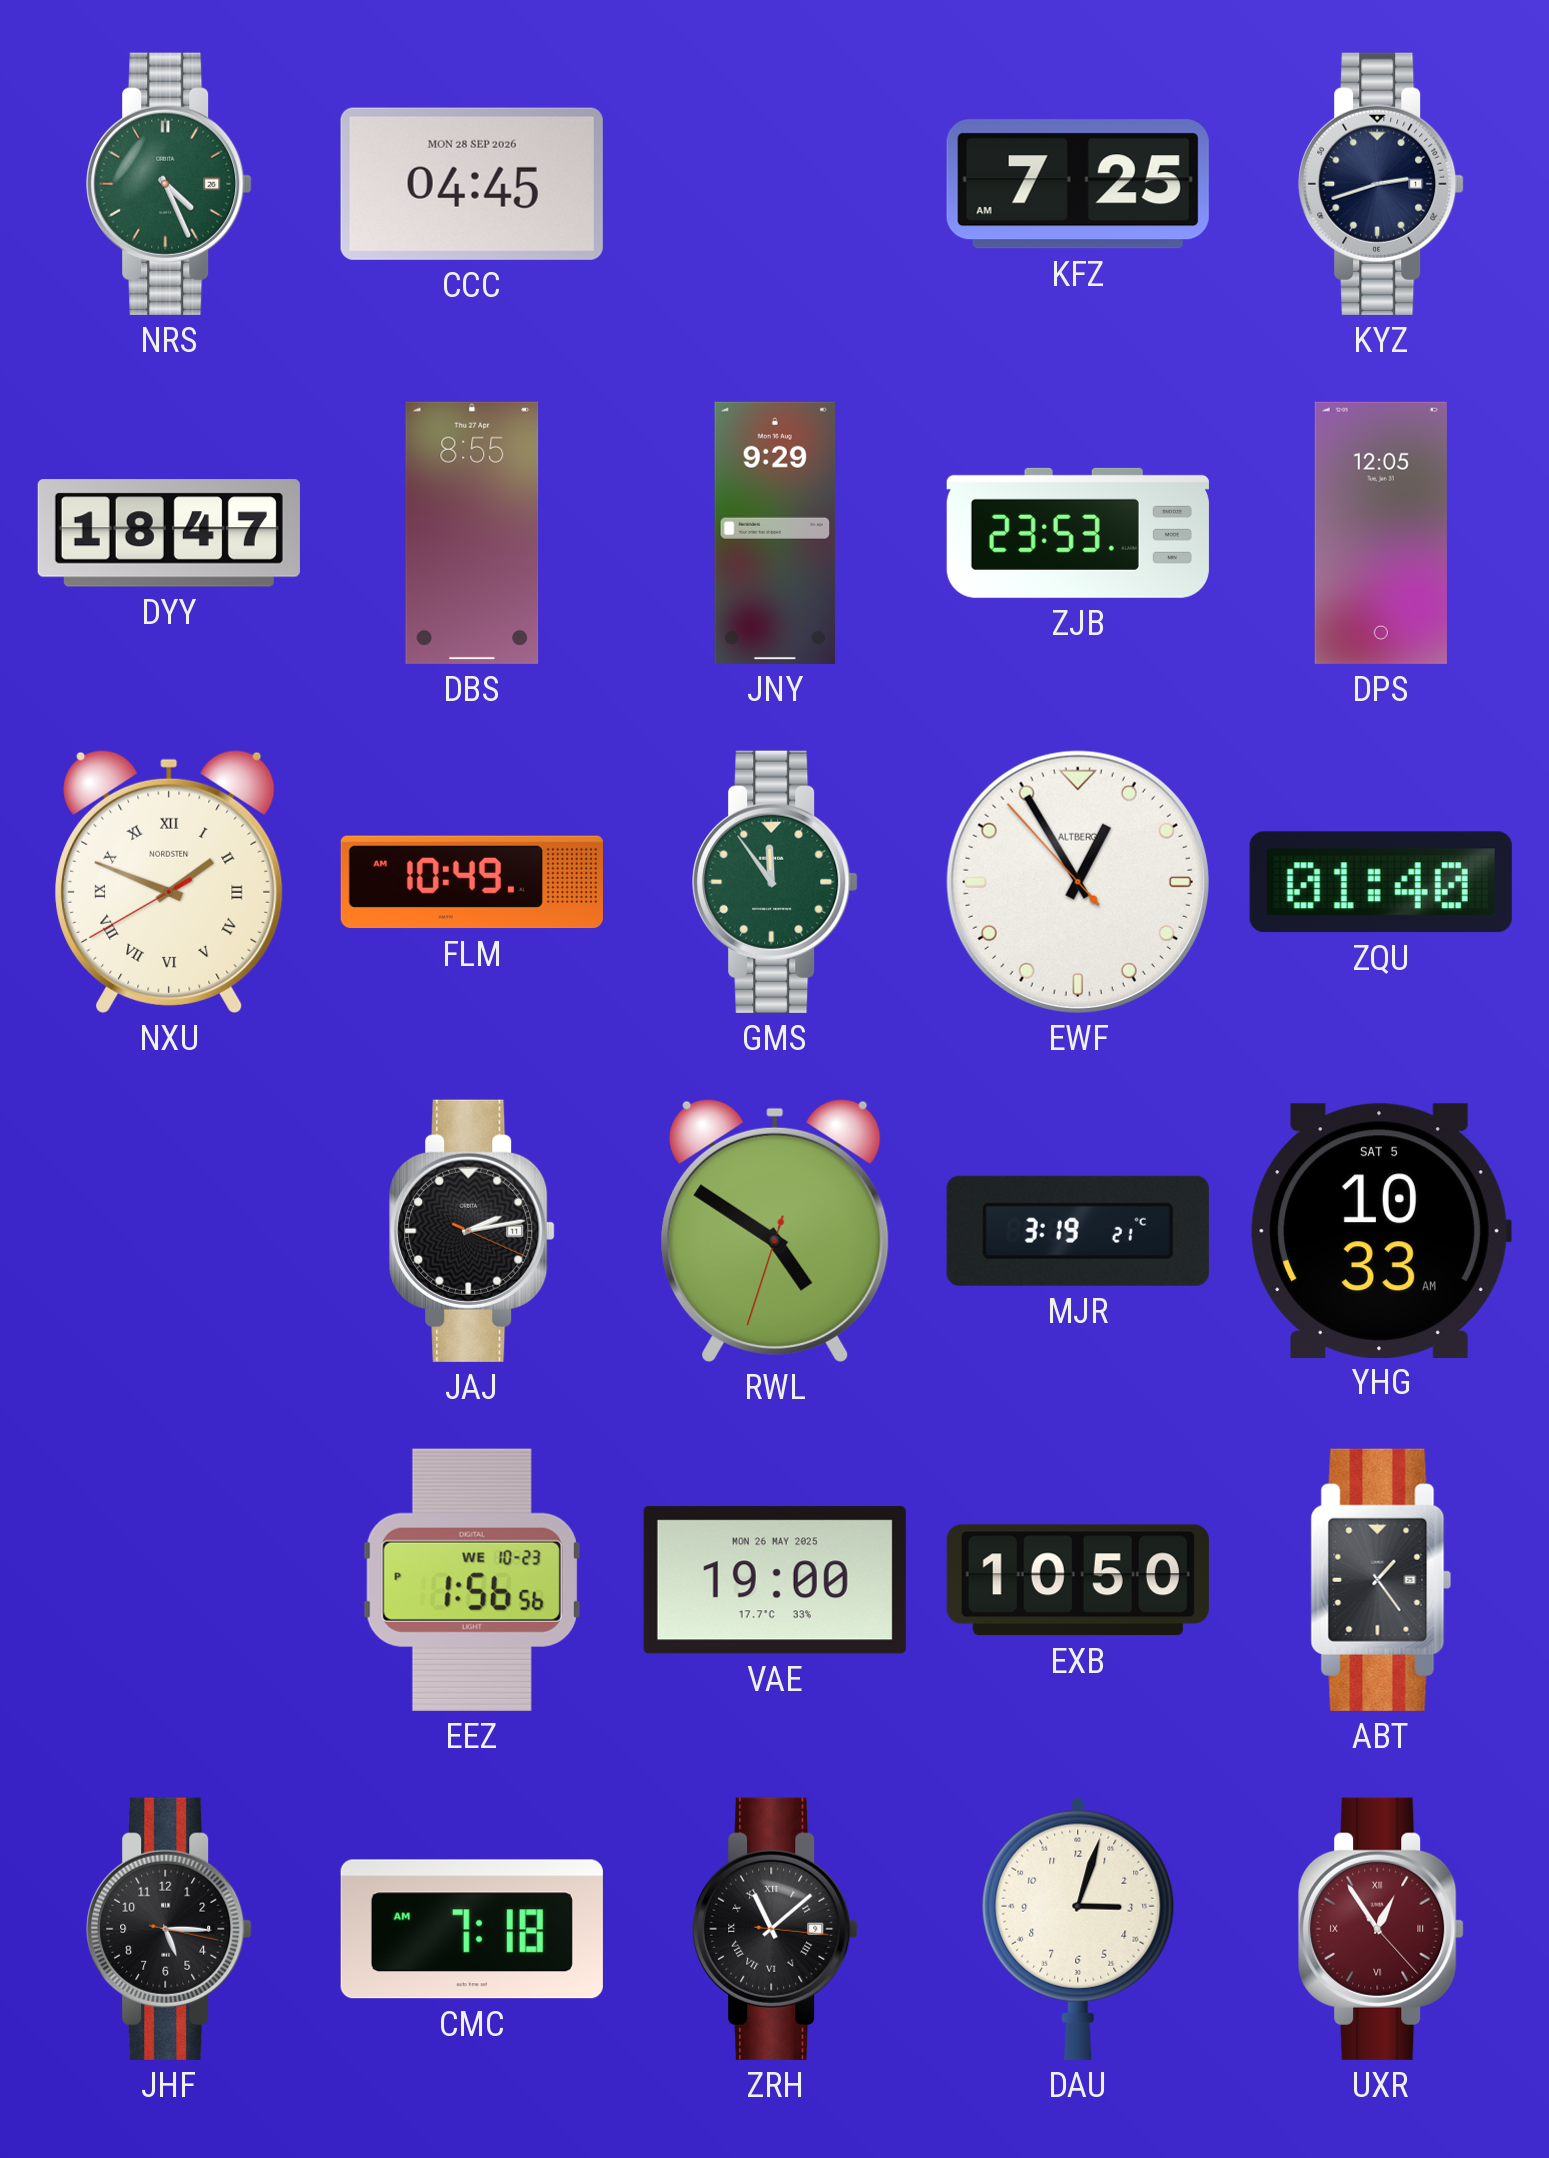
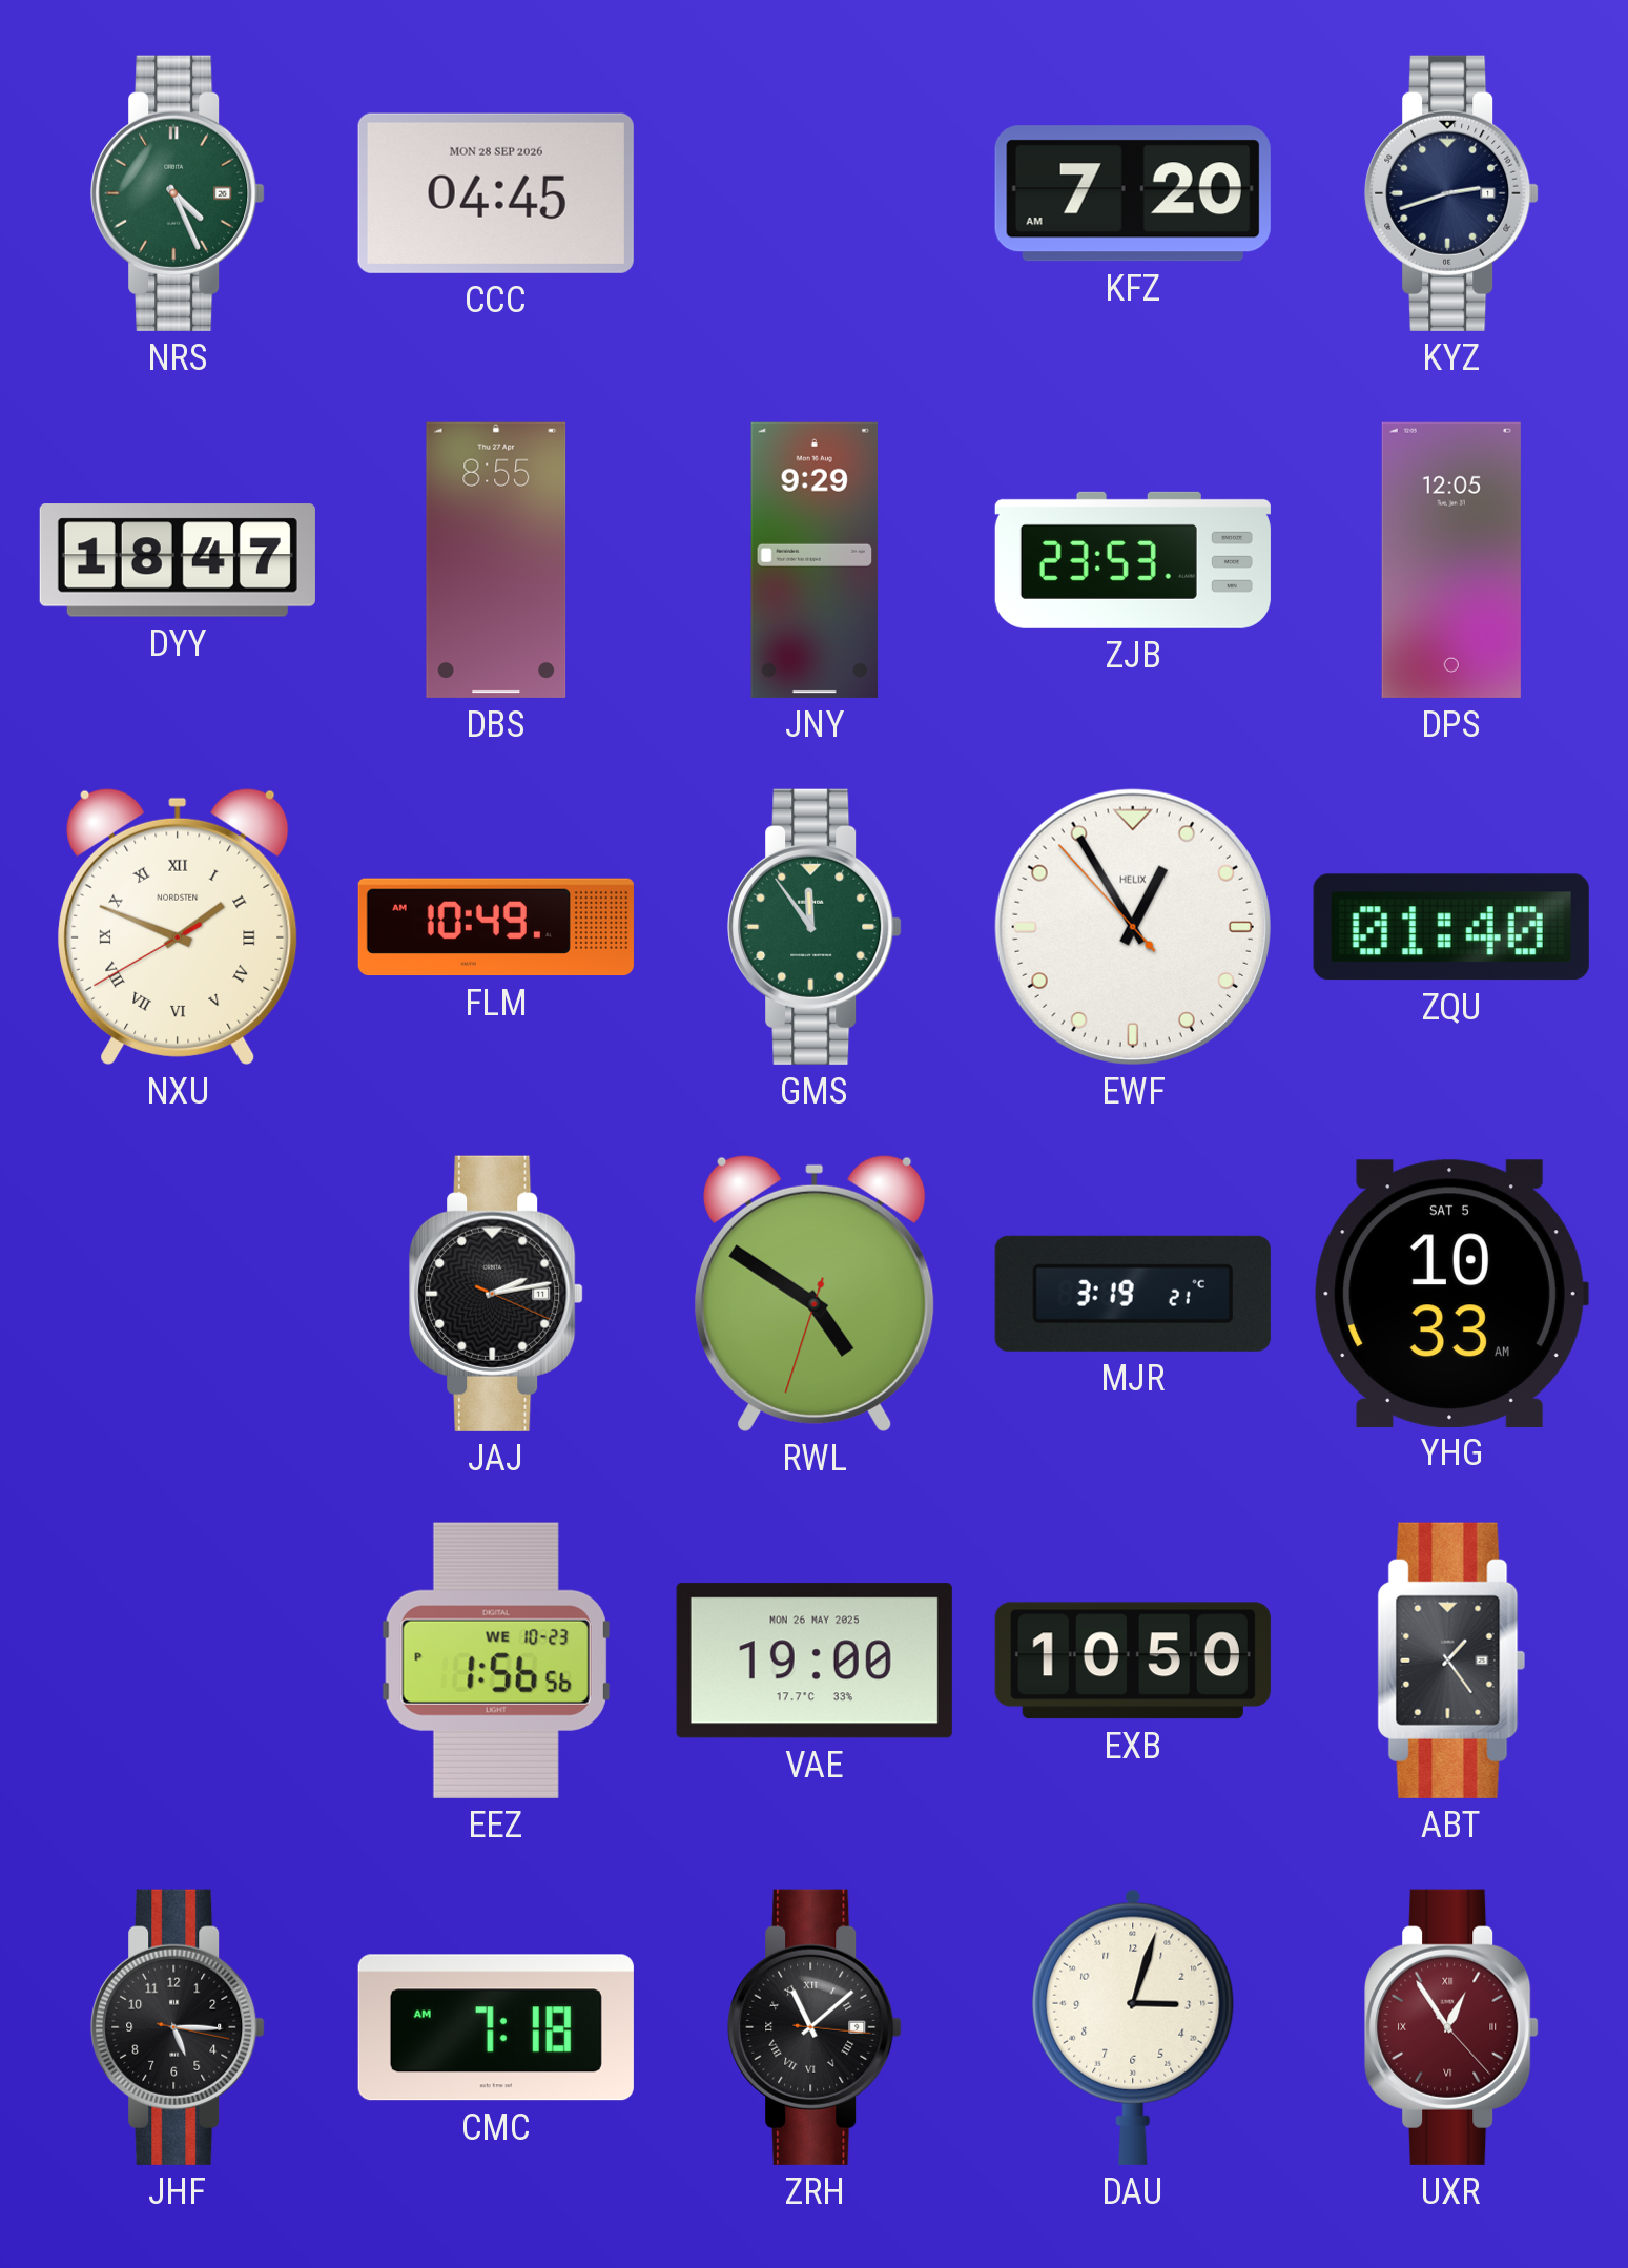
KFZ: 7:25 -> 7:20 (1133, 193)
EWF brand: ALTBERG -> HELIX (1133, 927)
